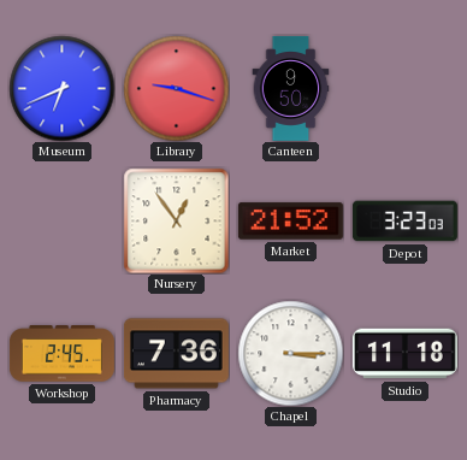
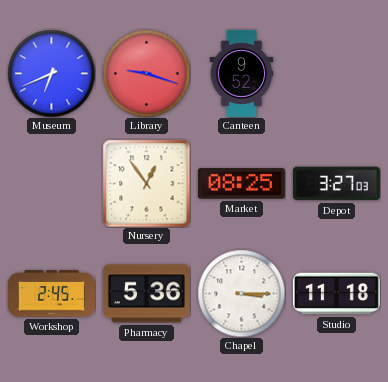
Canteen: 9:50 -> 9:52 (242, 73)
Market: 21:52 -> 08:25 (241, 184)
Depot: 3:23 -> 3:27 (336, 184)
Pharmacy: 7:36 -> 5:36 (146, 294)
